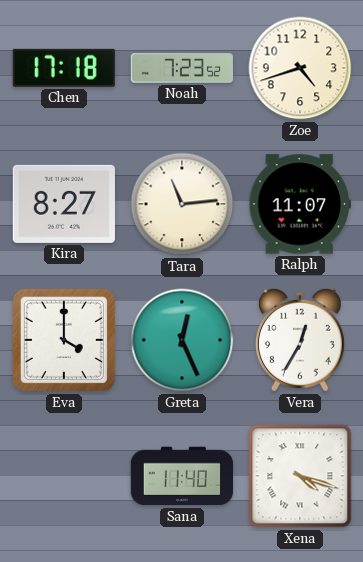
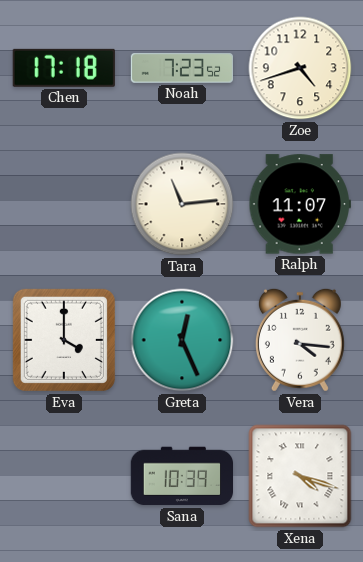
Kira: 8:27 -> none (64, 204)
Vera: 12:35 -> 4:16 (300, 340)
Sana: 11:40 -> 10:39 (181, 476)
